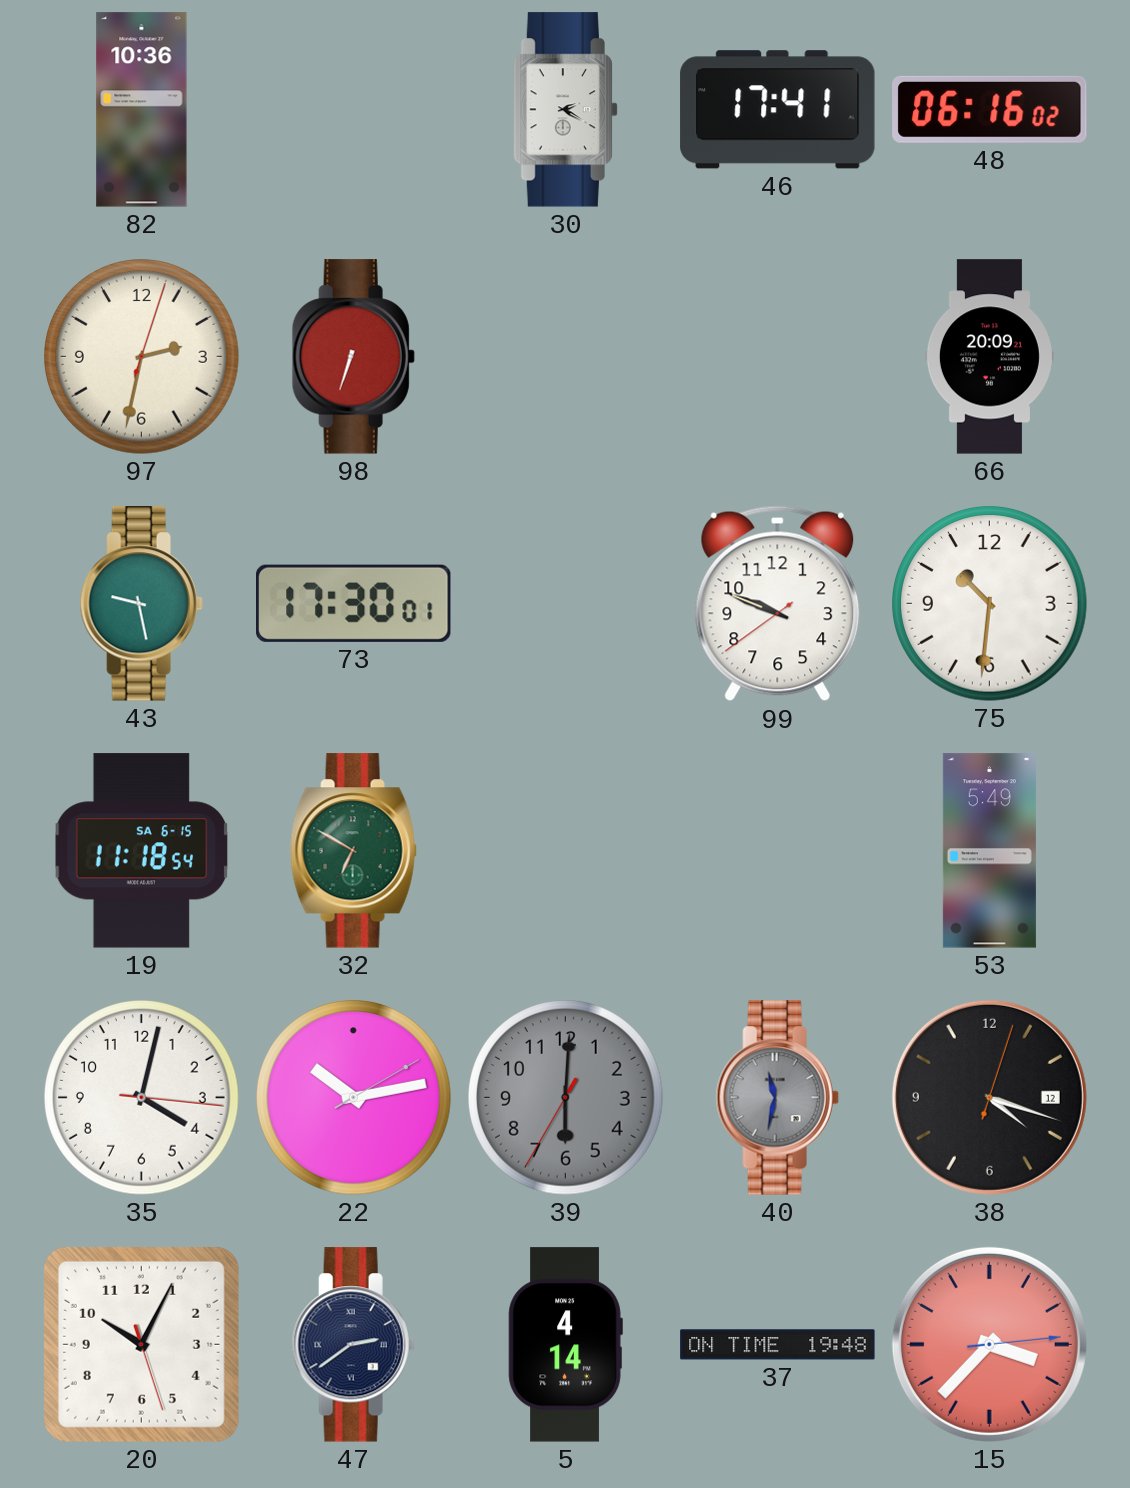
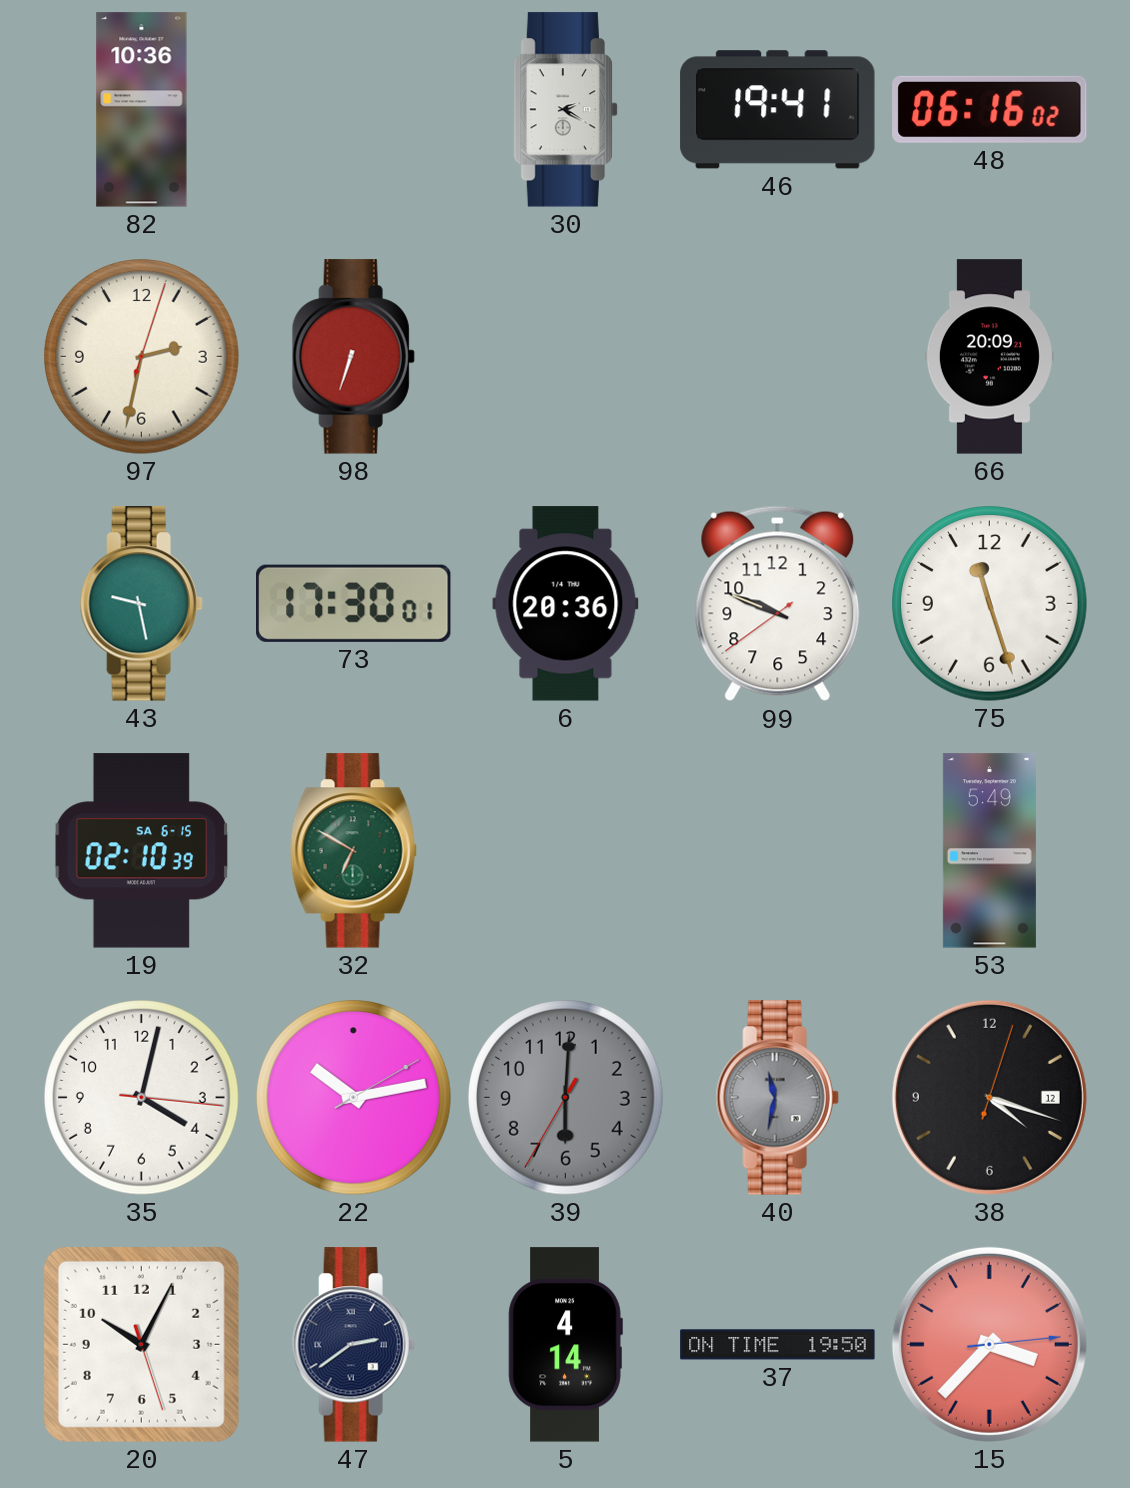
46: 17:41 -> 19:41 (778, 110)
6: none -> 20:36 (566, 604)
75: 10:31 -> 11:27 (990, 604)
19: 11:18 -> 02:10 (142, 851)
37: 19:48 -> 19:50 (778, 1345)
